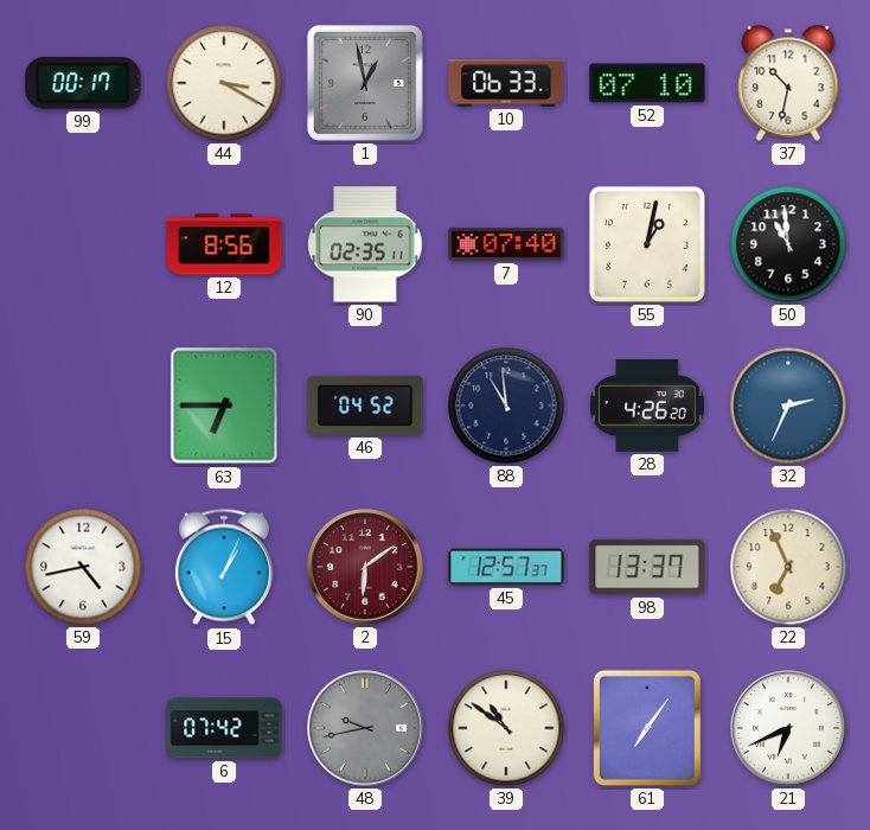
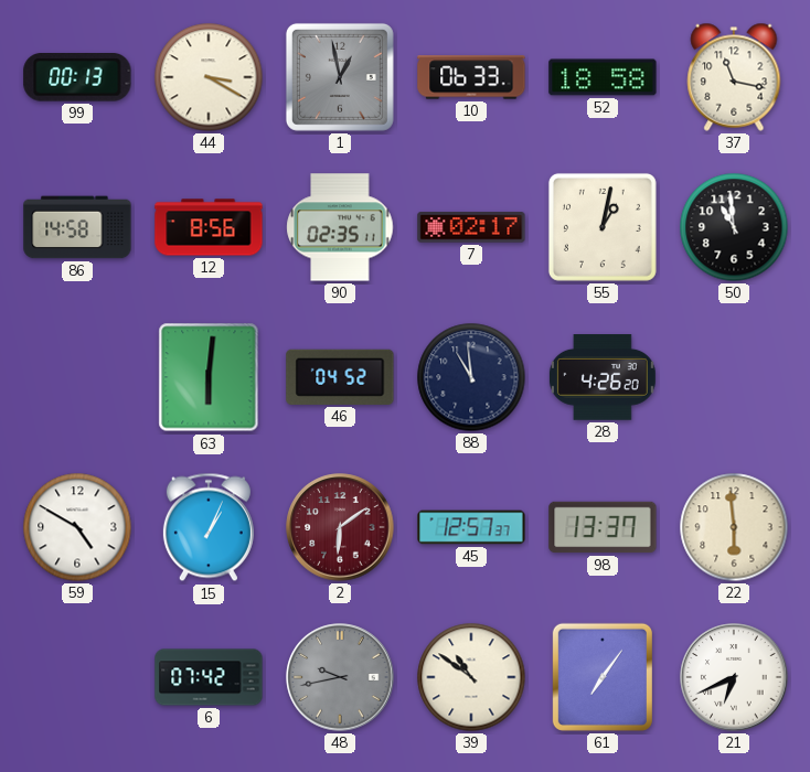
99: 00:17 -> 00:13 (77, 78)
52: 07:10 -> 18:58 (603, 77)
37: 10:32 -> 11:17 (734, 77)
86: none -> 14:58 (77, 227)
7: 07:40 -> 02:17 (471, 227)
63: 6:45 -> 6:01 (209, 377)
32: 2:34 -> none (788, 406)
59: 4:43 -> 4:50 (77, 527)
22: 6:56 -> 5:59 (734, 527)
